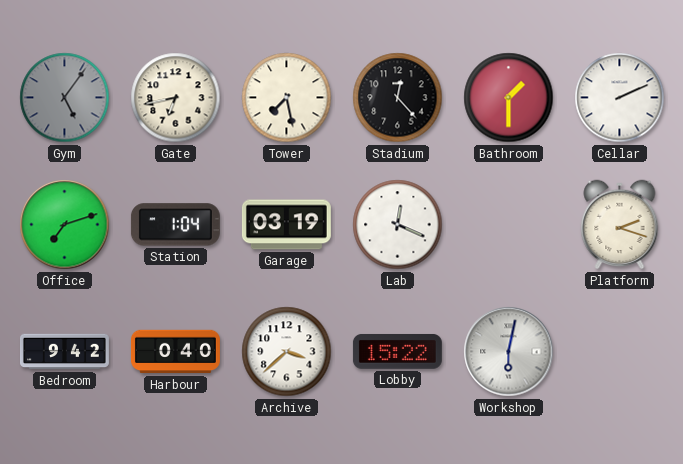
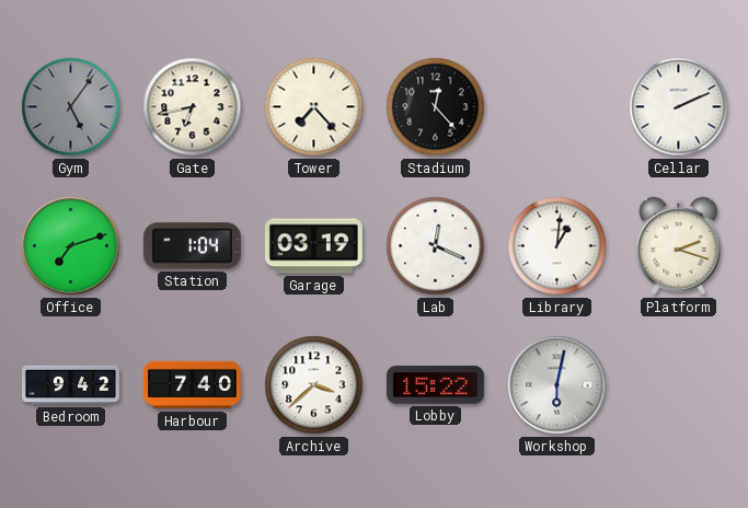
Tower: 7:28 -> 7:23 (314, 107)
Bathroom: 1:30 -> none (509, 98)
Library: none -> 1:01 (557, 246)
Harbour: 0:40 -> 7:40 (192, 385)
